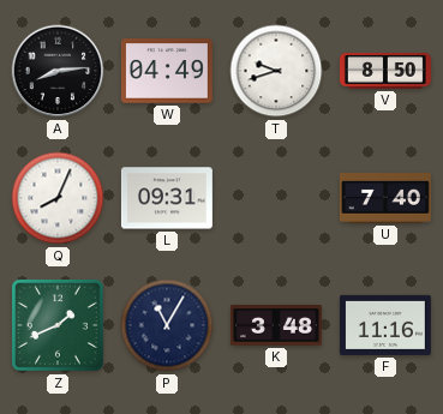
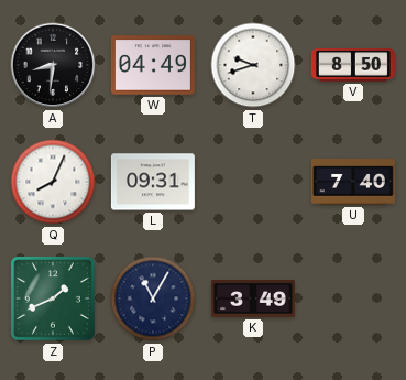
A: 8:14 -> 8:31 (53, 65)
K: 3:48 -> 3:49 (253, 298)
F: 11:16 -> none (385, 325)
